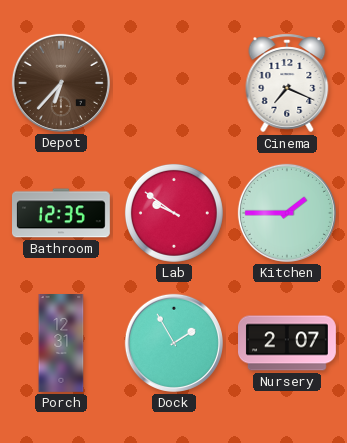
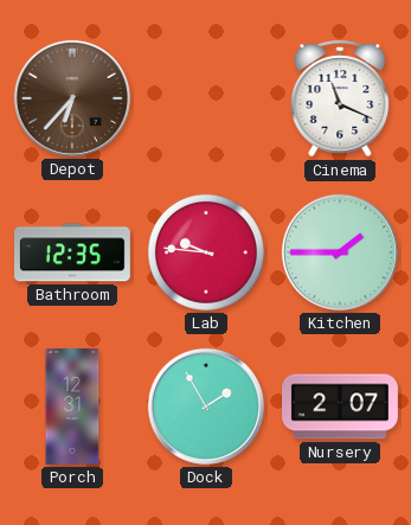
Cinema: 7:19 -> 11:19 (340, 98)
Lab: 9:51 -> 9:46 (206, 252)
